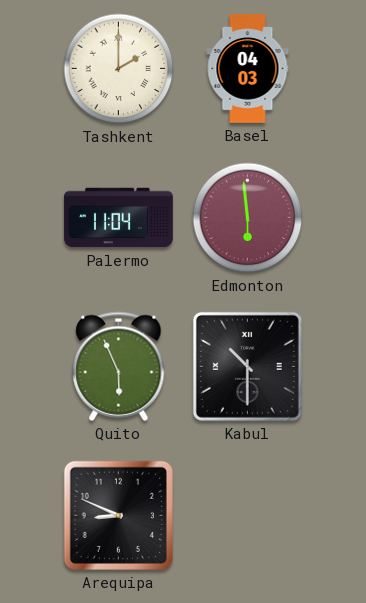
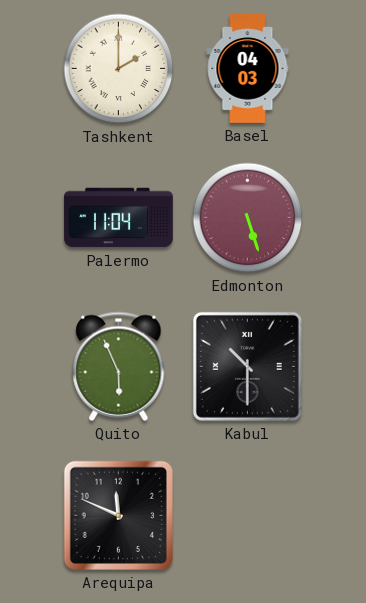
Edmonton: 5:59 -> 5:27 (248, 218)
Arequipa: 8:49 -> 11:49 (118, 515)
